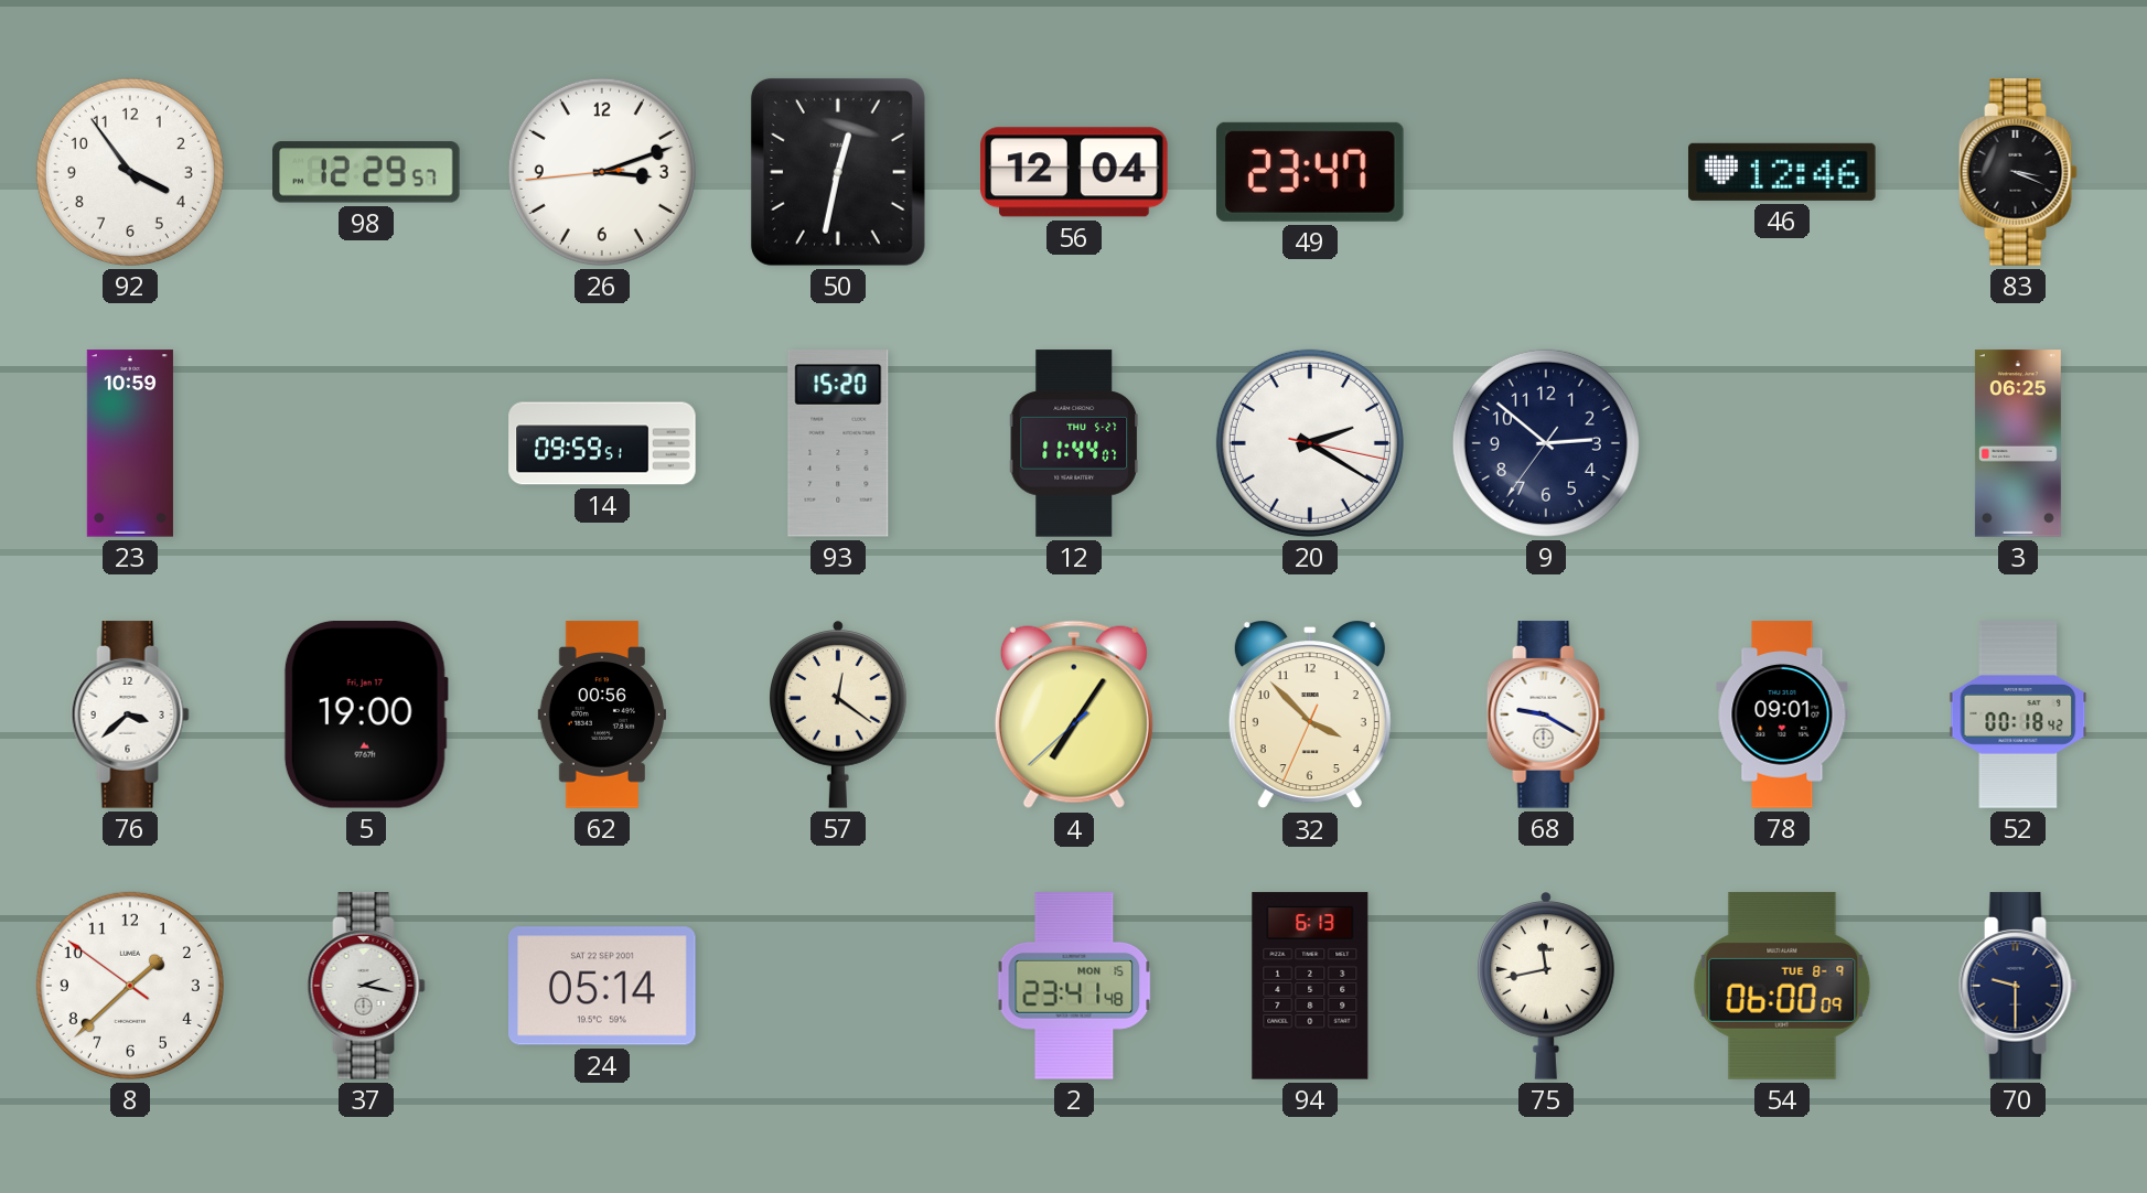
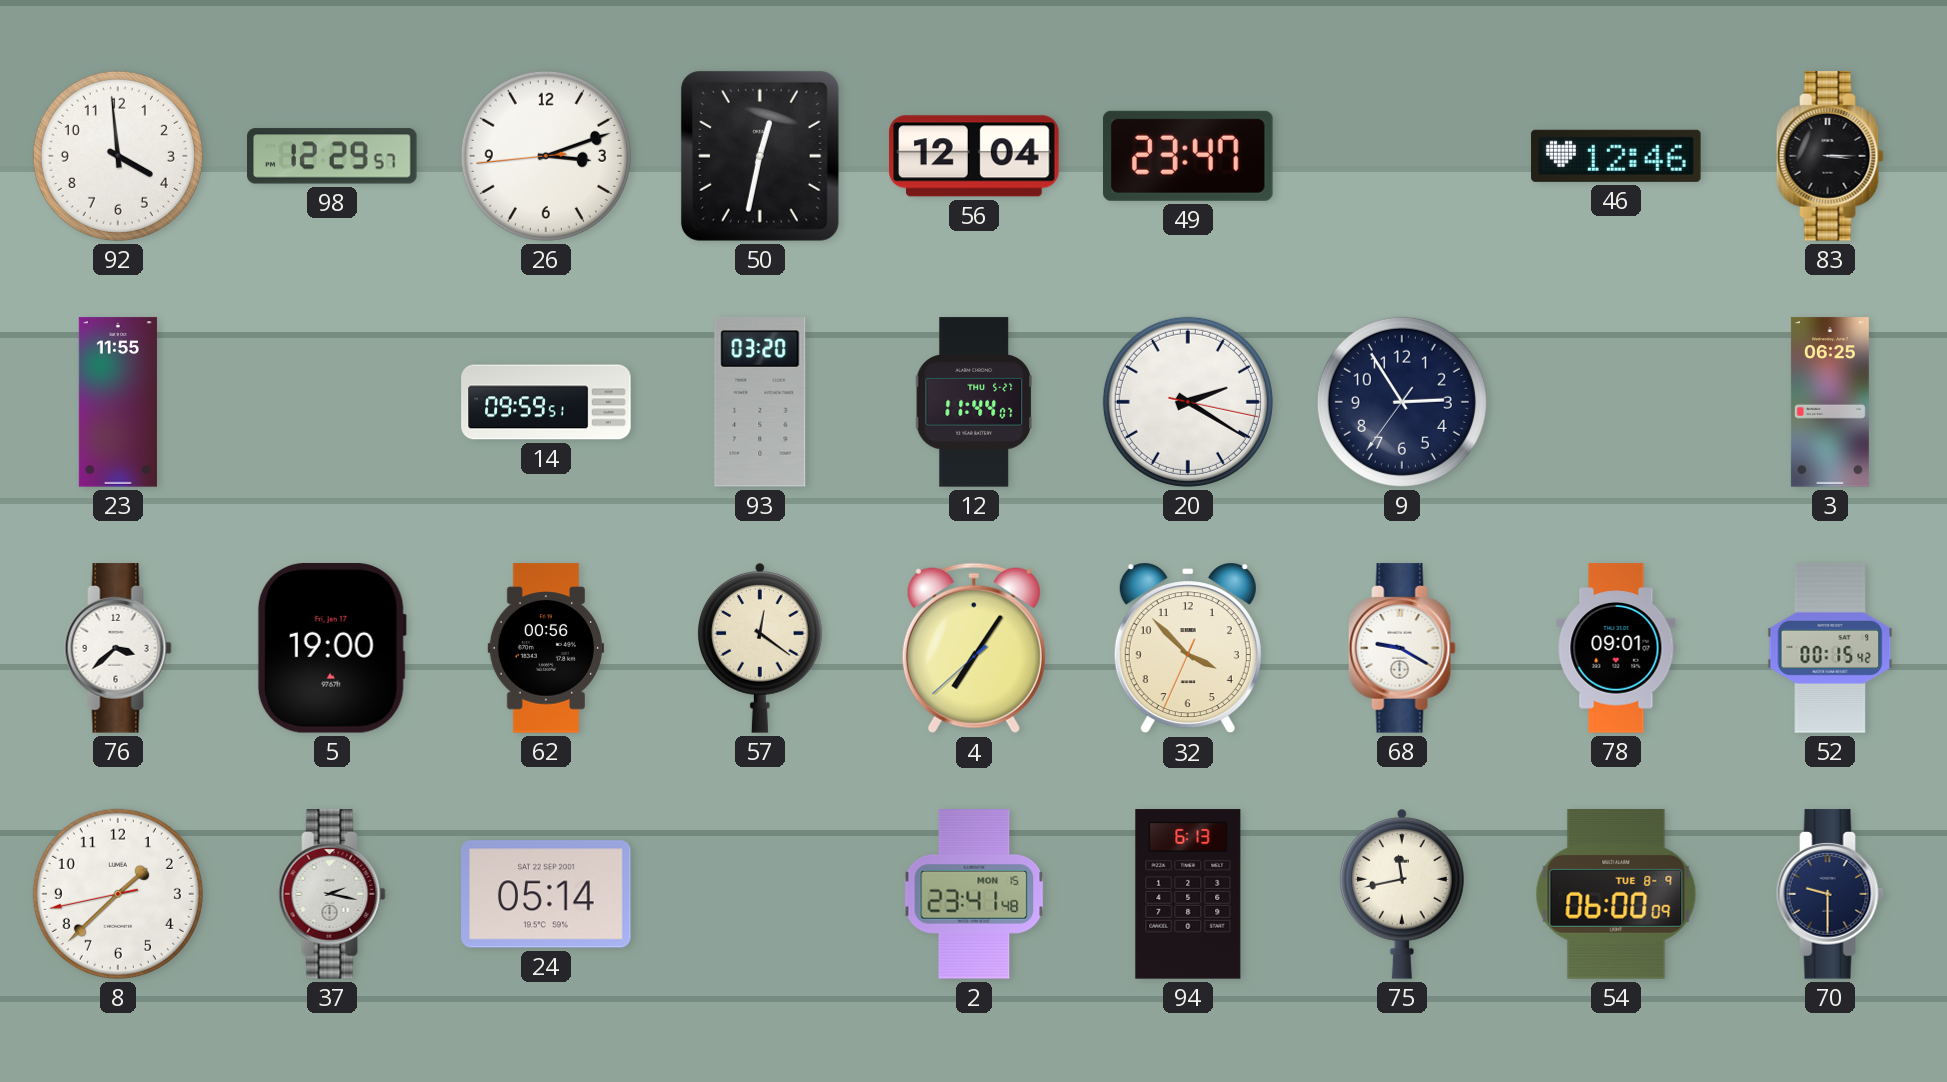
92: 3:54 -> 3:59 (118, 156)
83: 3:19 -> 3:15 (1830, 156)
23: 10:59 -> 11:55 (118, 402)
93: 15:20 -> 03:20 (760, 402)
9: 2:51 -> 2:54 (1402, 402)
52: 00:18 -> 00:15 (1830, 648)
8: 1:37:51 -> 1:37:43 (118, 894)
